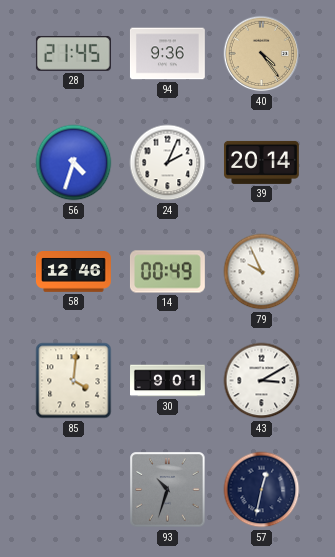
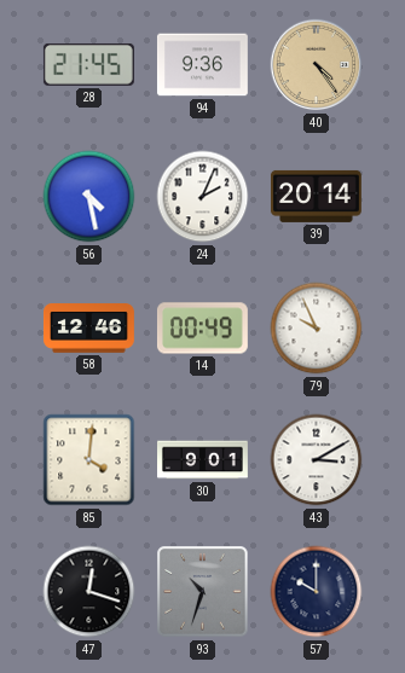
56: 4:33 -> 4:28 (89, 197)
47: none -> 12:18 (89, 592)
57: 12:32 -> 10:00 (317, 592)
